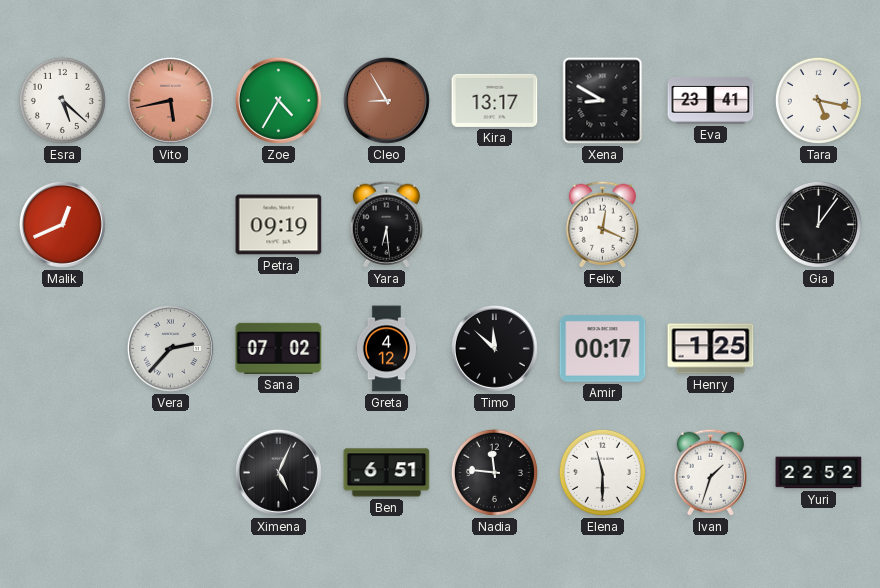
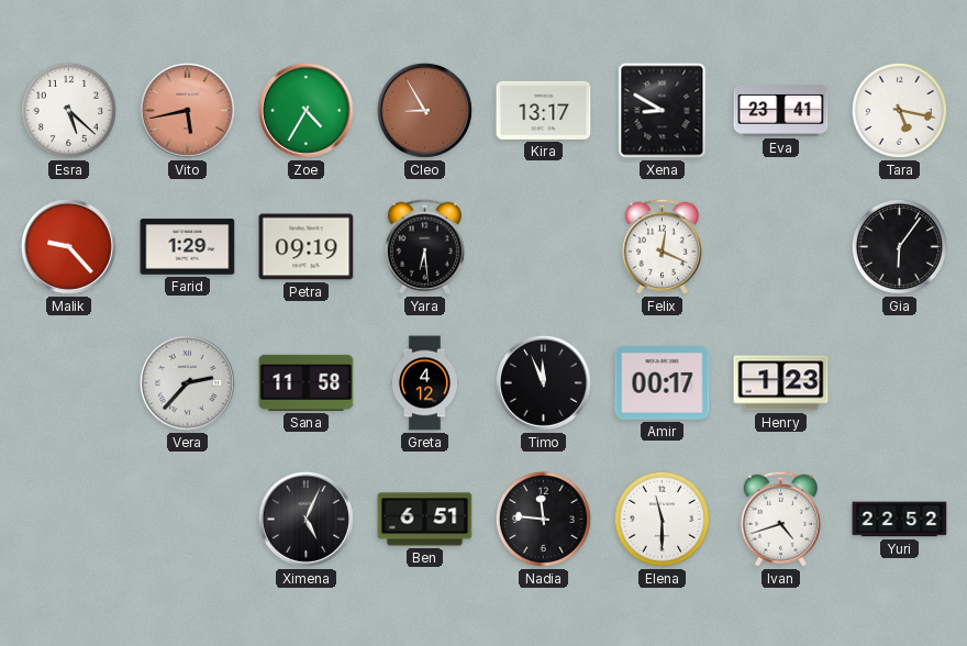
Malik: 12:41 -> 9:23 (68, 246)
Farid: none -> 1:29 (188, 247)
Gia: 12:06 -> 6:06 (899, 246)
Sana: 07:02 -> 11:58 (307, 382)
Timo: 11:52 -> 11:56 (543, 382)
Henry: 1:25 -> 1:23 (781, 383)
Ivan: 1:33 -> 4:42 (780, 519)
